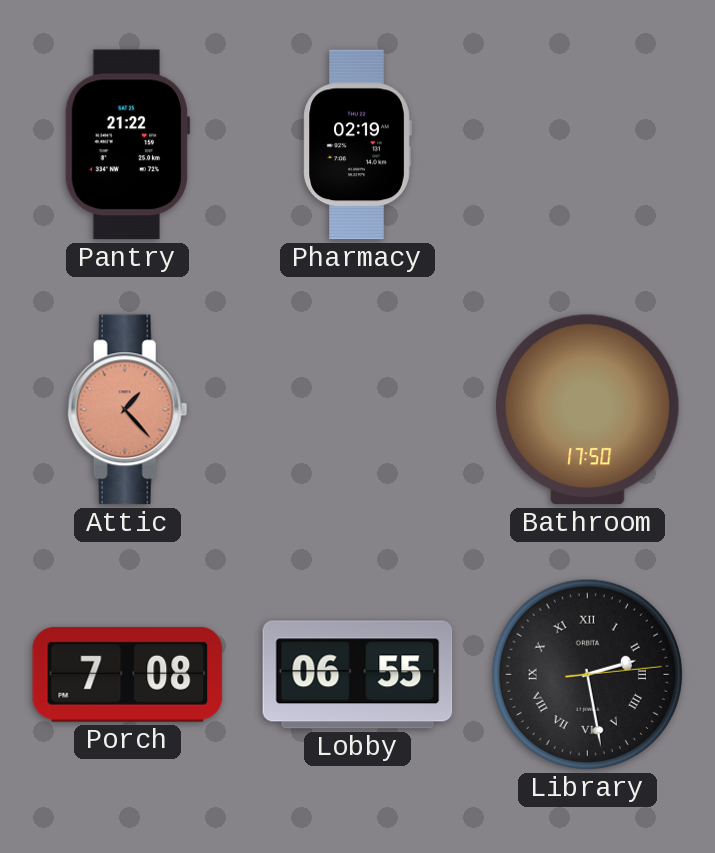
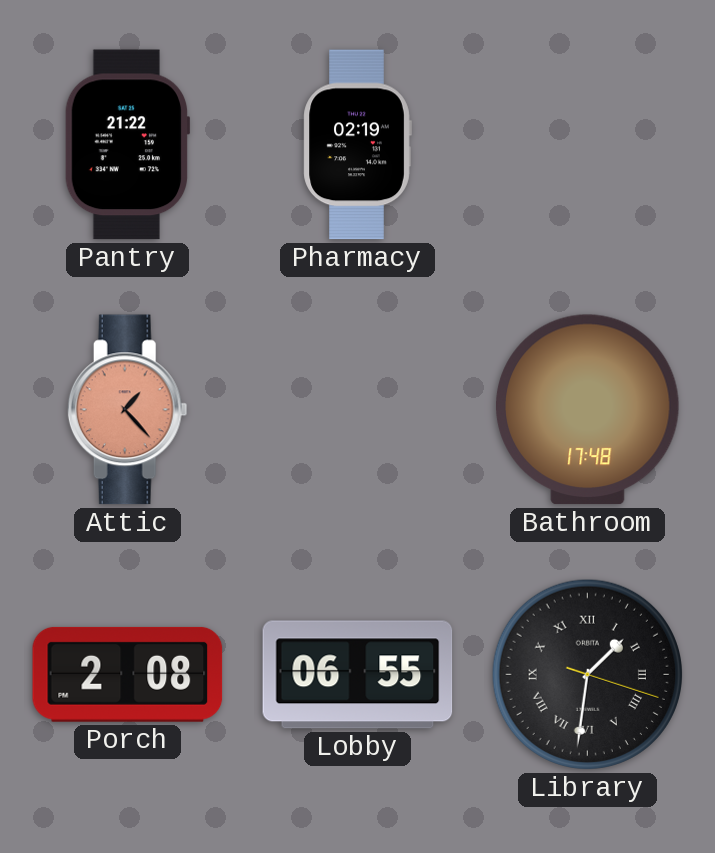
Bathroom: 17:50 -> 17:48 (588, 410)
Porch: 7:08 -> 2:08 (128, 674)
Library: 2:28 -> 1:31 (587, 674)
